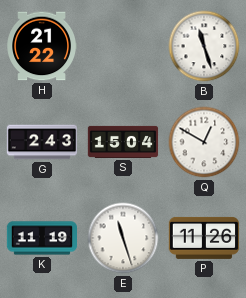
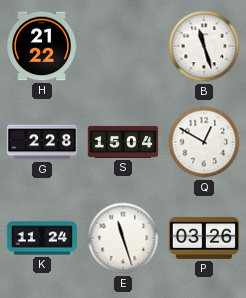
G: 2:43 -> 2:28 (42, 142)
K: 11:19 -> 11:24 (41, 238)
P: 11:26 -> 03:26 (203, 238)
